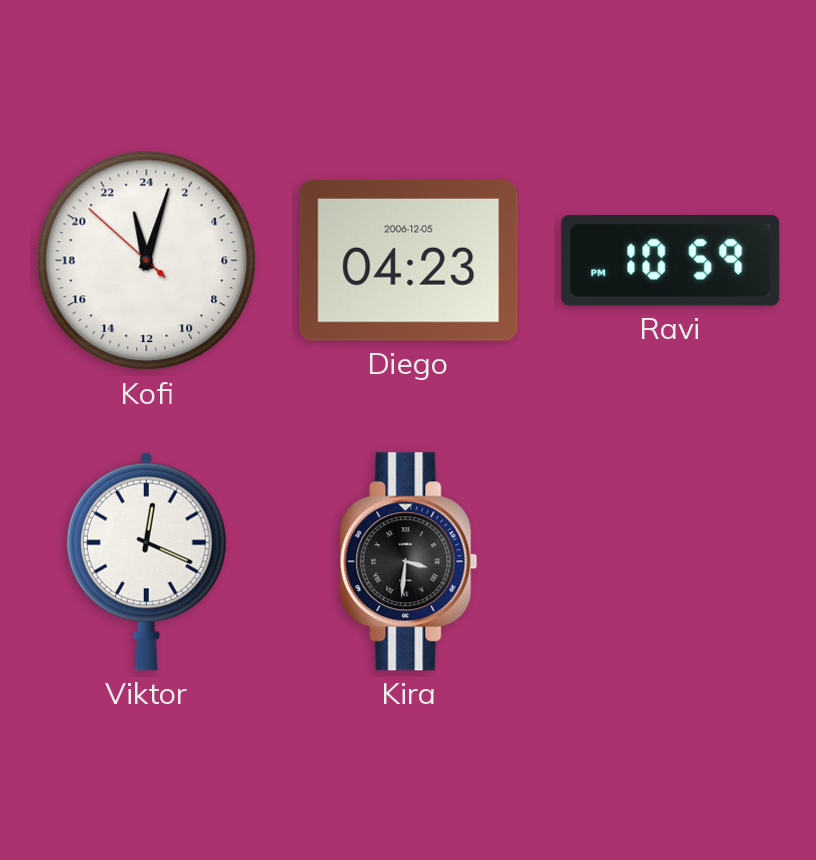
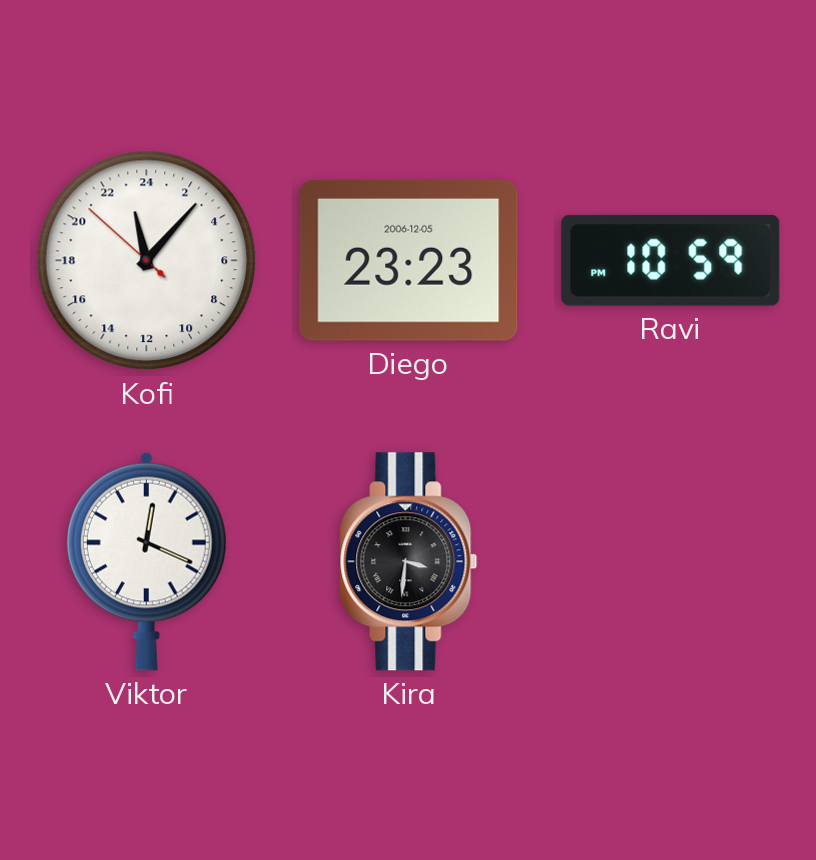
Kofi: 23:02 -> 23:06 (147, 261)
Diego: 04:23 -> 23:23 (409, 260)
